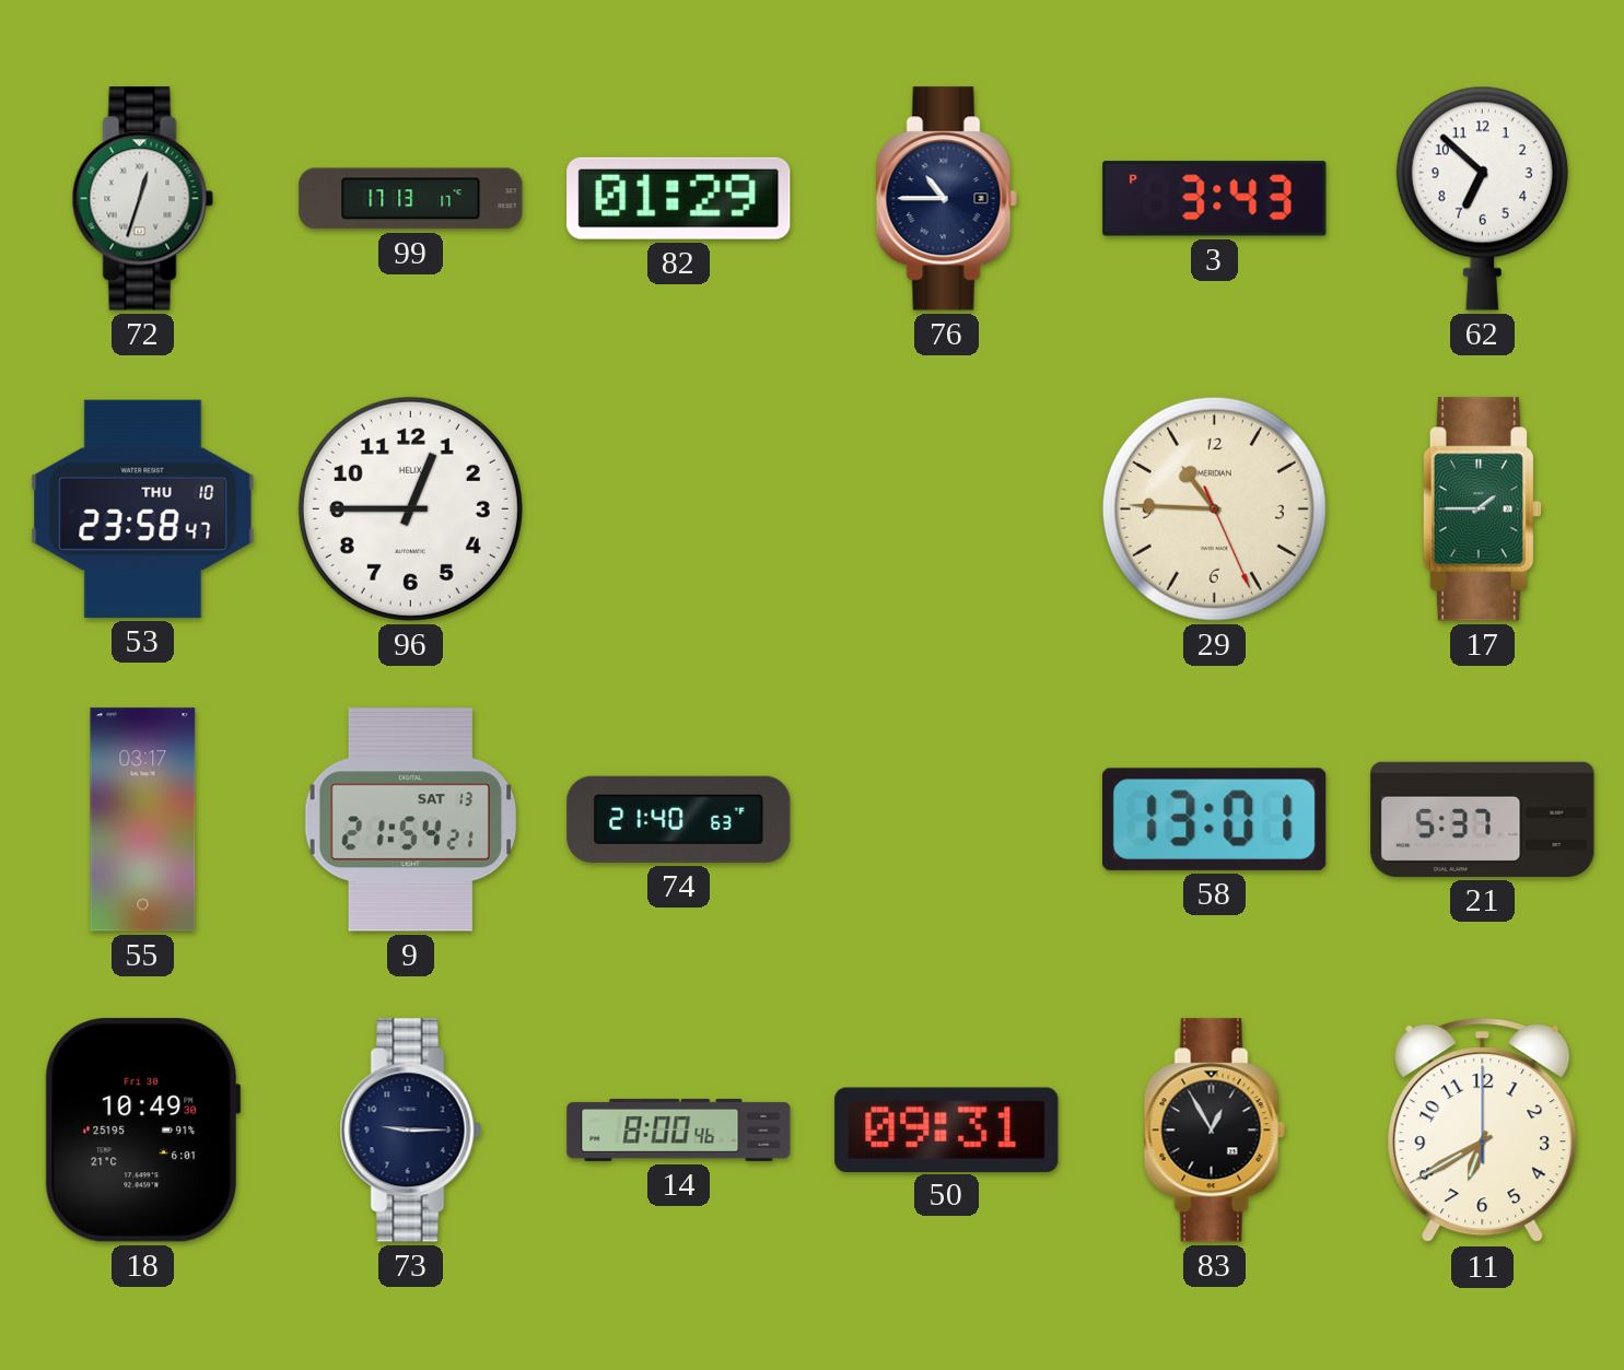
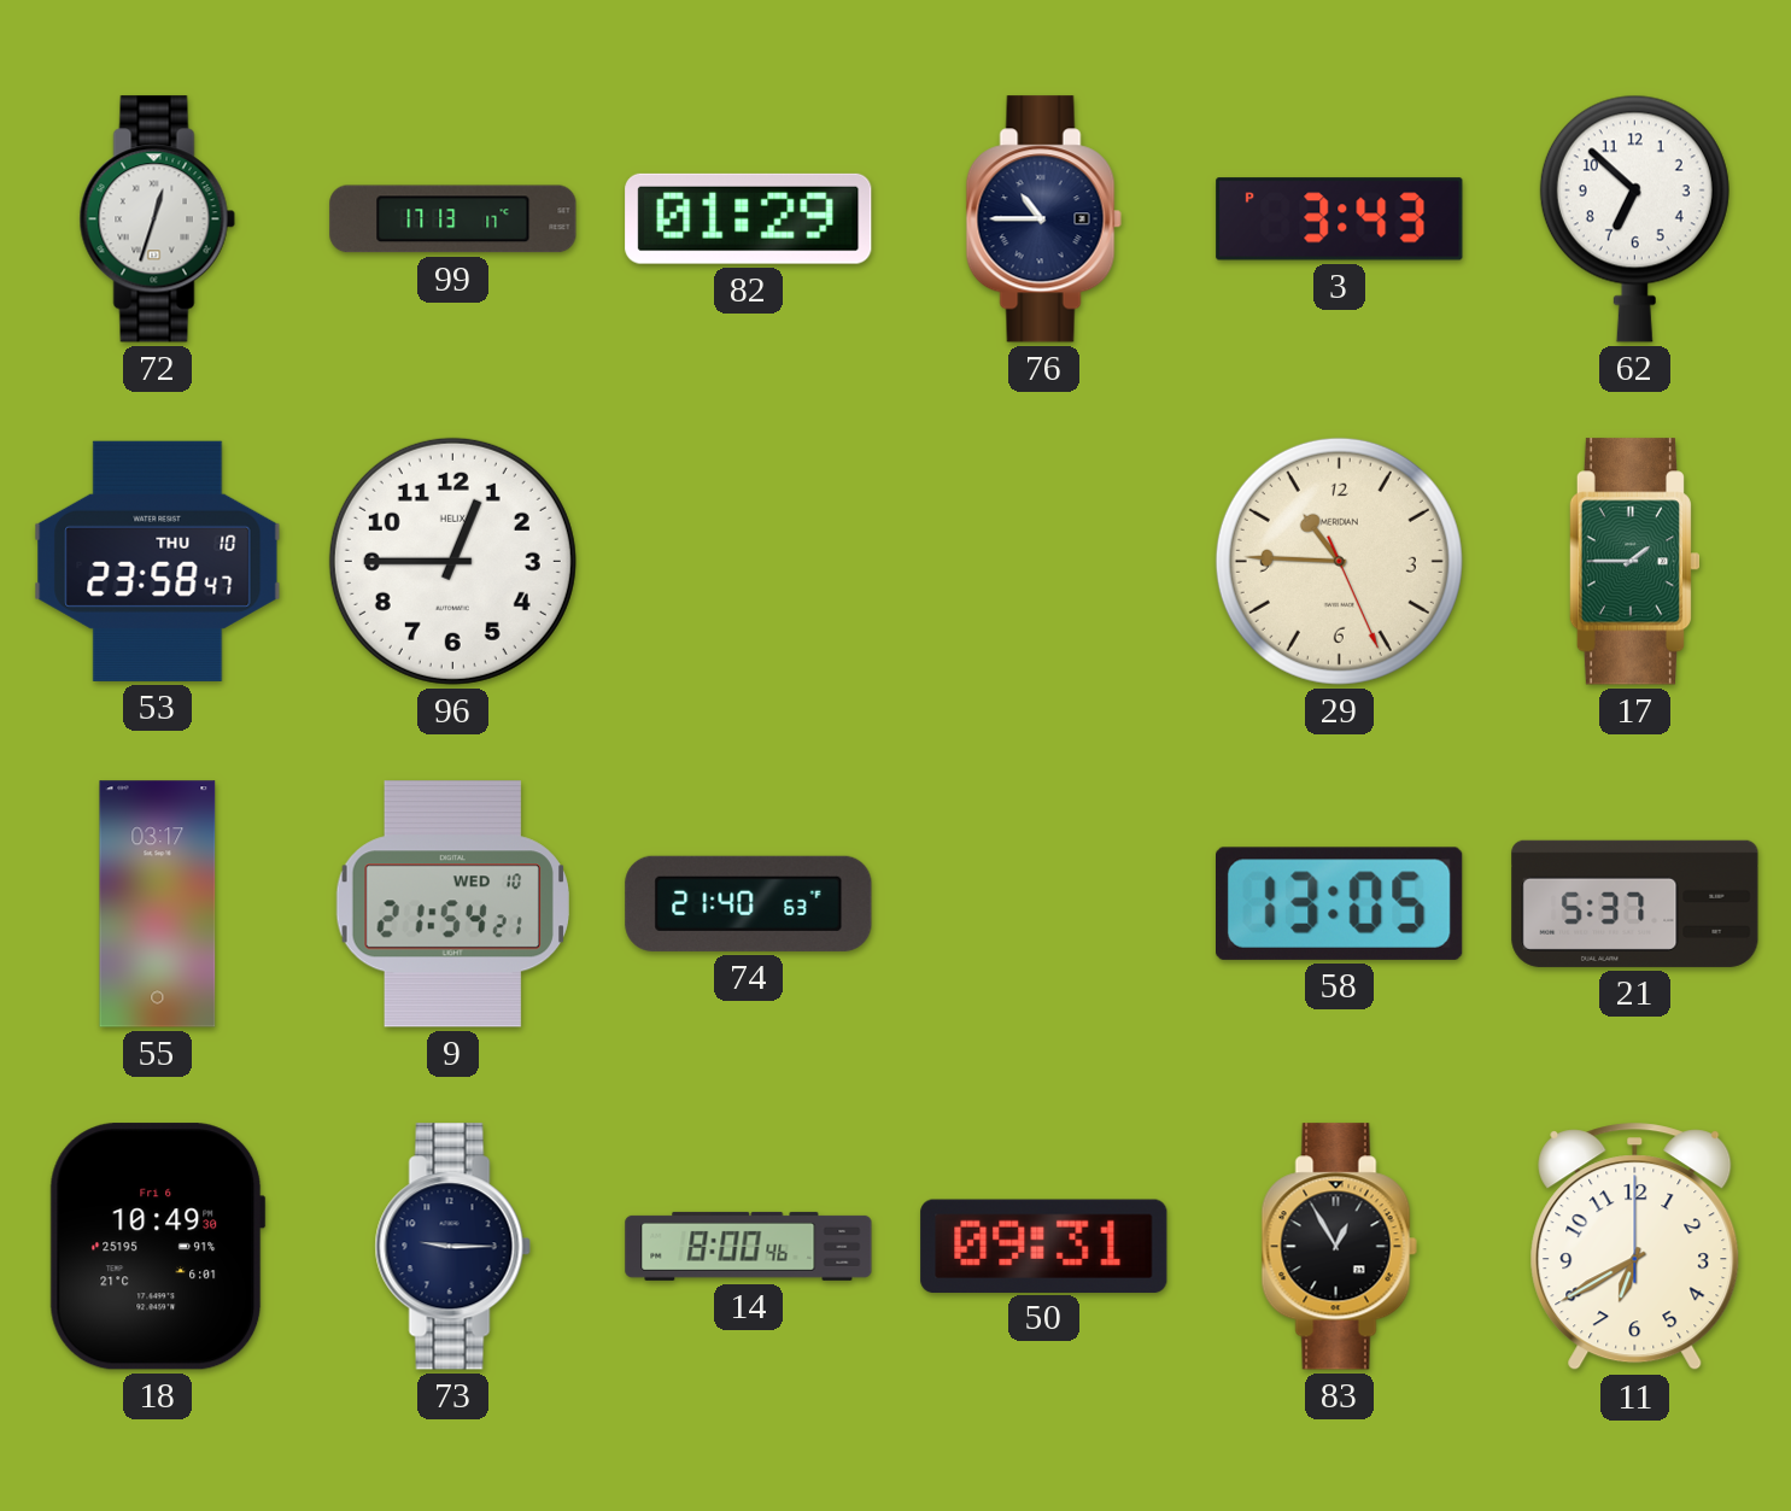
9 date: SAT 13 -> WED 10 (452, 904)
58: 13:01 -> 13:05 (1340, 903)
18 date: Fri 30 -> Fri 6 (157, 1247)
